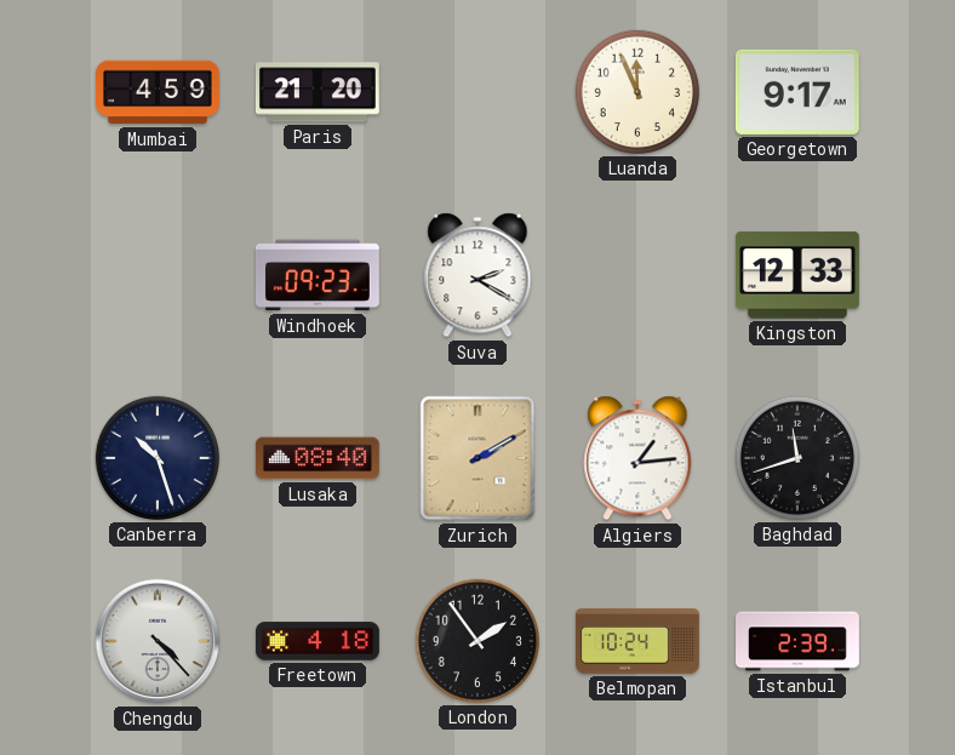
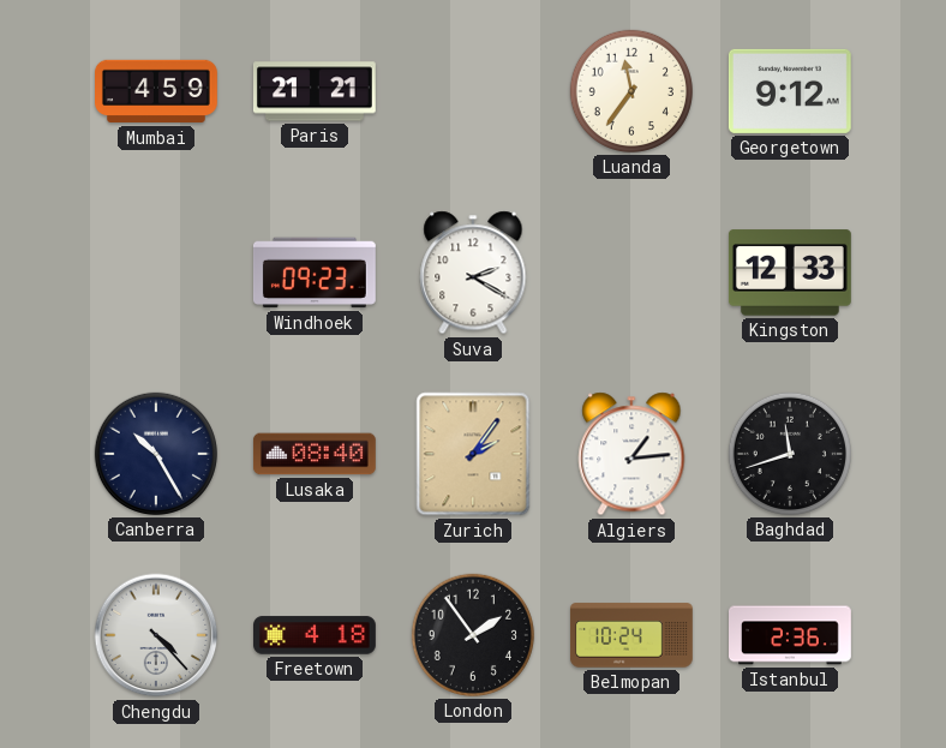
Paris: 21:20 -> 21:21 (315, 91)
Luanda: 11:56 -> 11:36 (631, 91)
Georgetown: 9:17 -> 9:12 (790, 91)
Canberra: 10:27 -> 10:25 (156, 454)
Zurich: 2:10 -> 2:06 (473, 454)
Istanbul: 2:39 -> 2:36 (791, 635)
